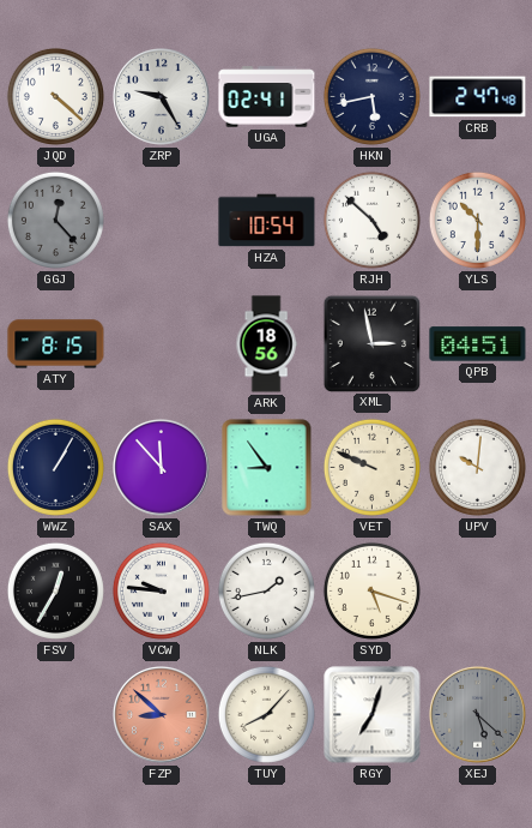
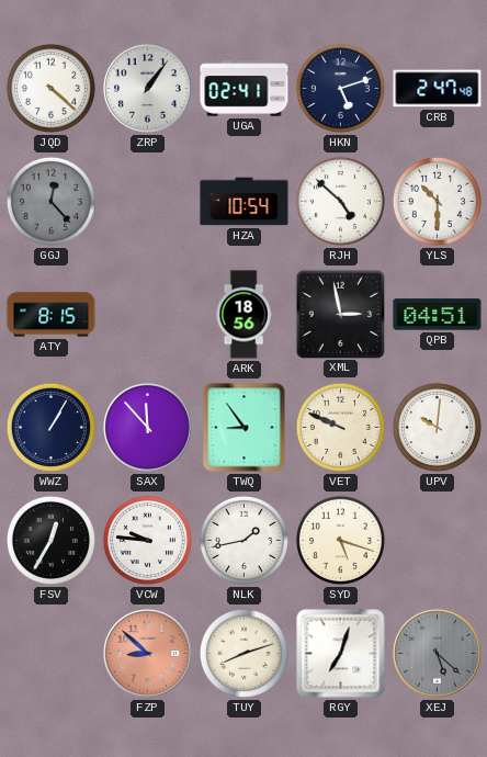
ZRP: 9:25 -> 1:06 (148, 89)
HKN: 5:43 -> 5:12 (340, 88)
TUY: 8:07 -> 8:12 (243, 653)
